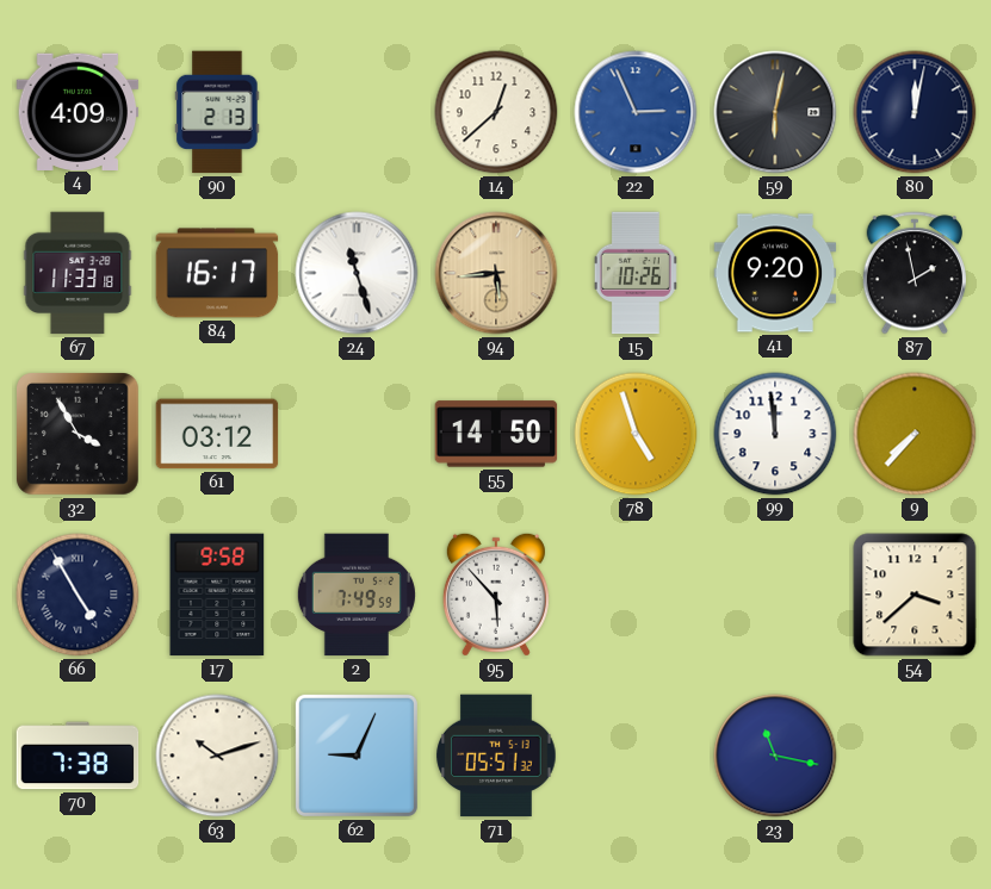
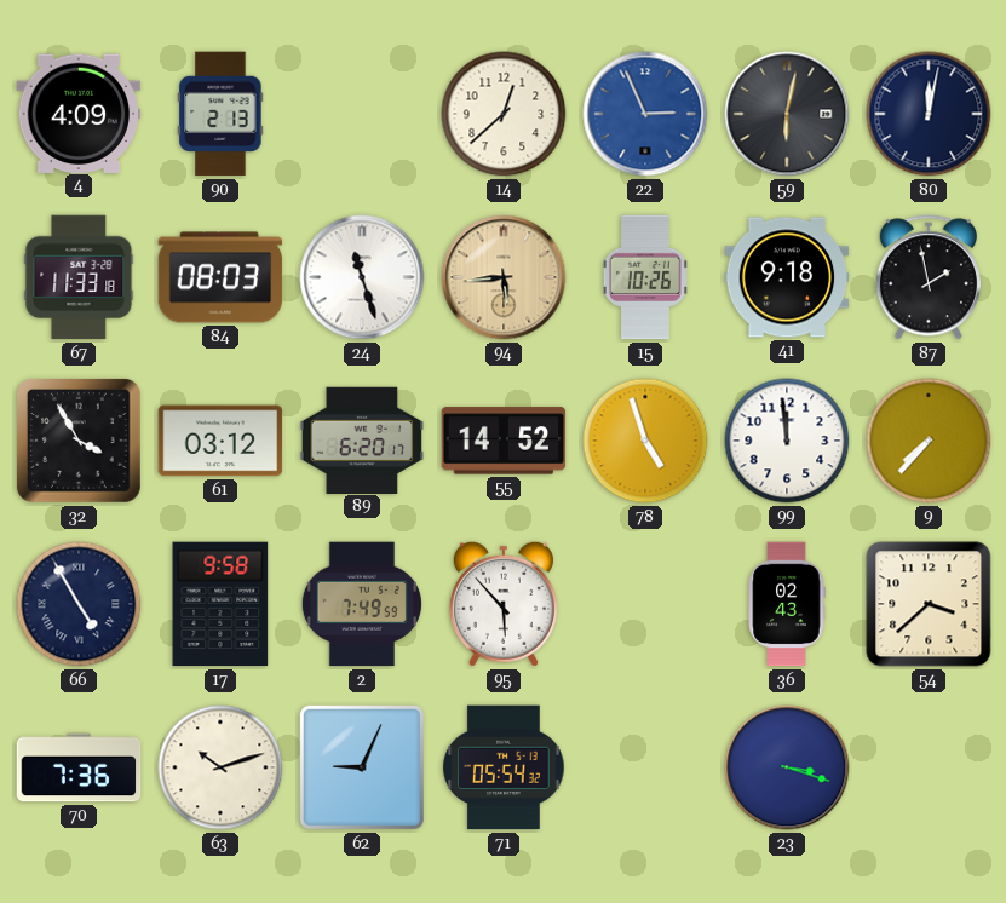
84: 16:17 -> 08:03 (220, 277)
41: 9:20 -> 9:18 (787, 277)
89: none -> 6:20 (362, 439)
55: 14:50 -> 14:52 (504, 441)
36: none -> 02:43 (787, 604)
70: 7:38 -> 7:36 (79, 767)
71: 05:51 -> 05:54 (504, 767)
23: 11:17 -> 3:18 (787, 767)
